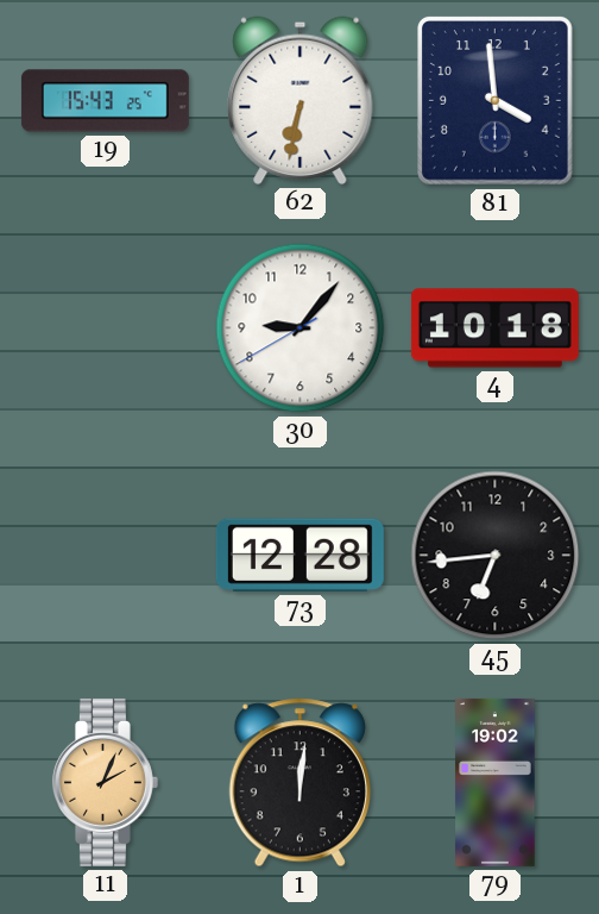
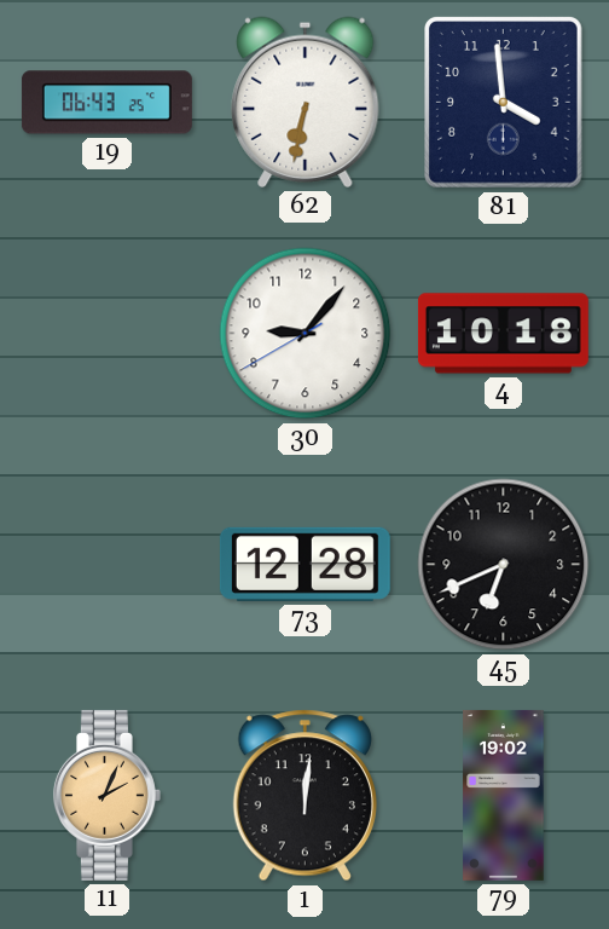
19: 15:43 -> 06:43 (106, 103)
45: 6:44 -> 6:41 (504, 565)
